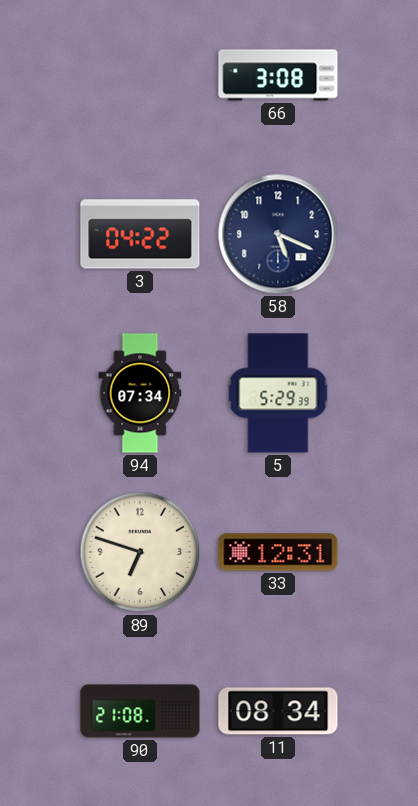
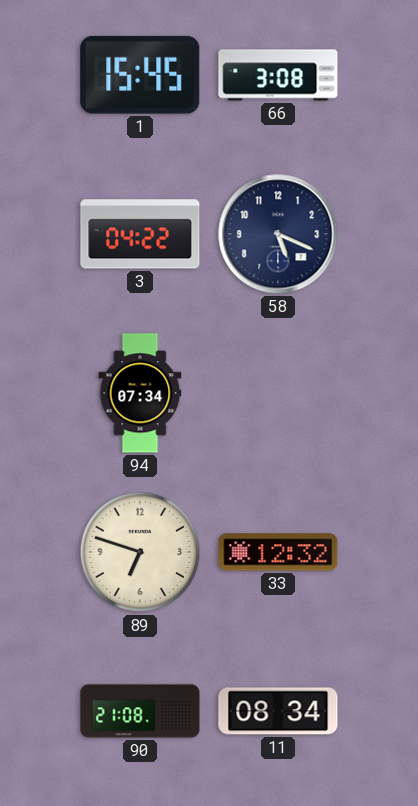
1: none -> 15:45 (140, 75)
5: 5:29 -> none (278, 393)
33: 12:31 -> 12:32 (278, 552)
